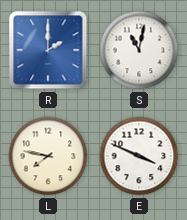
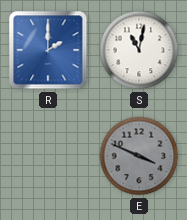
L: 7:47 -> none (48, 156)
E dial: white -> grey (139, 156)
